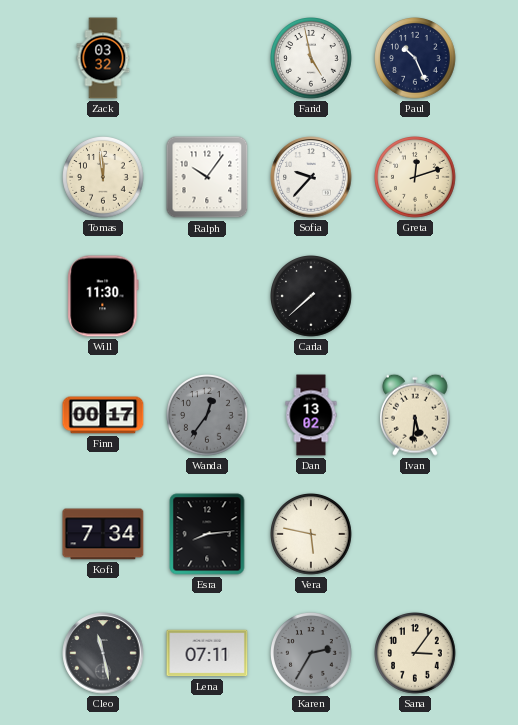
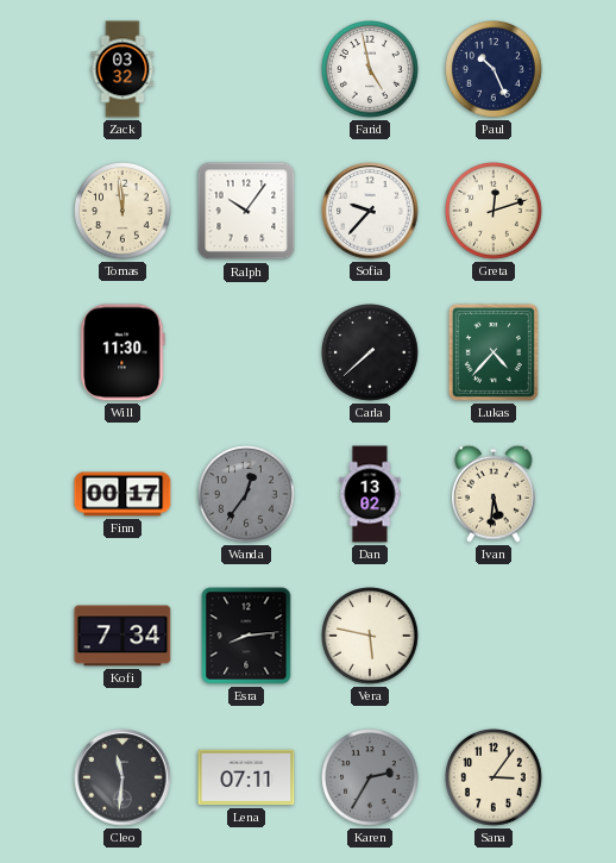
Lukas: none -> 4:37 (494, 352)
Cleo: 11:28 -> 11:31 (122, 777)
